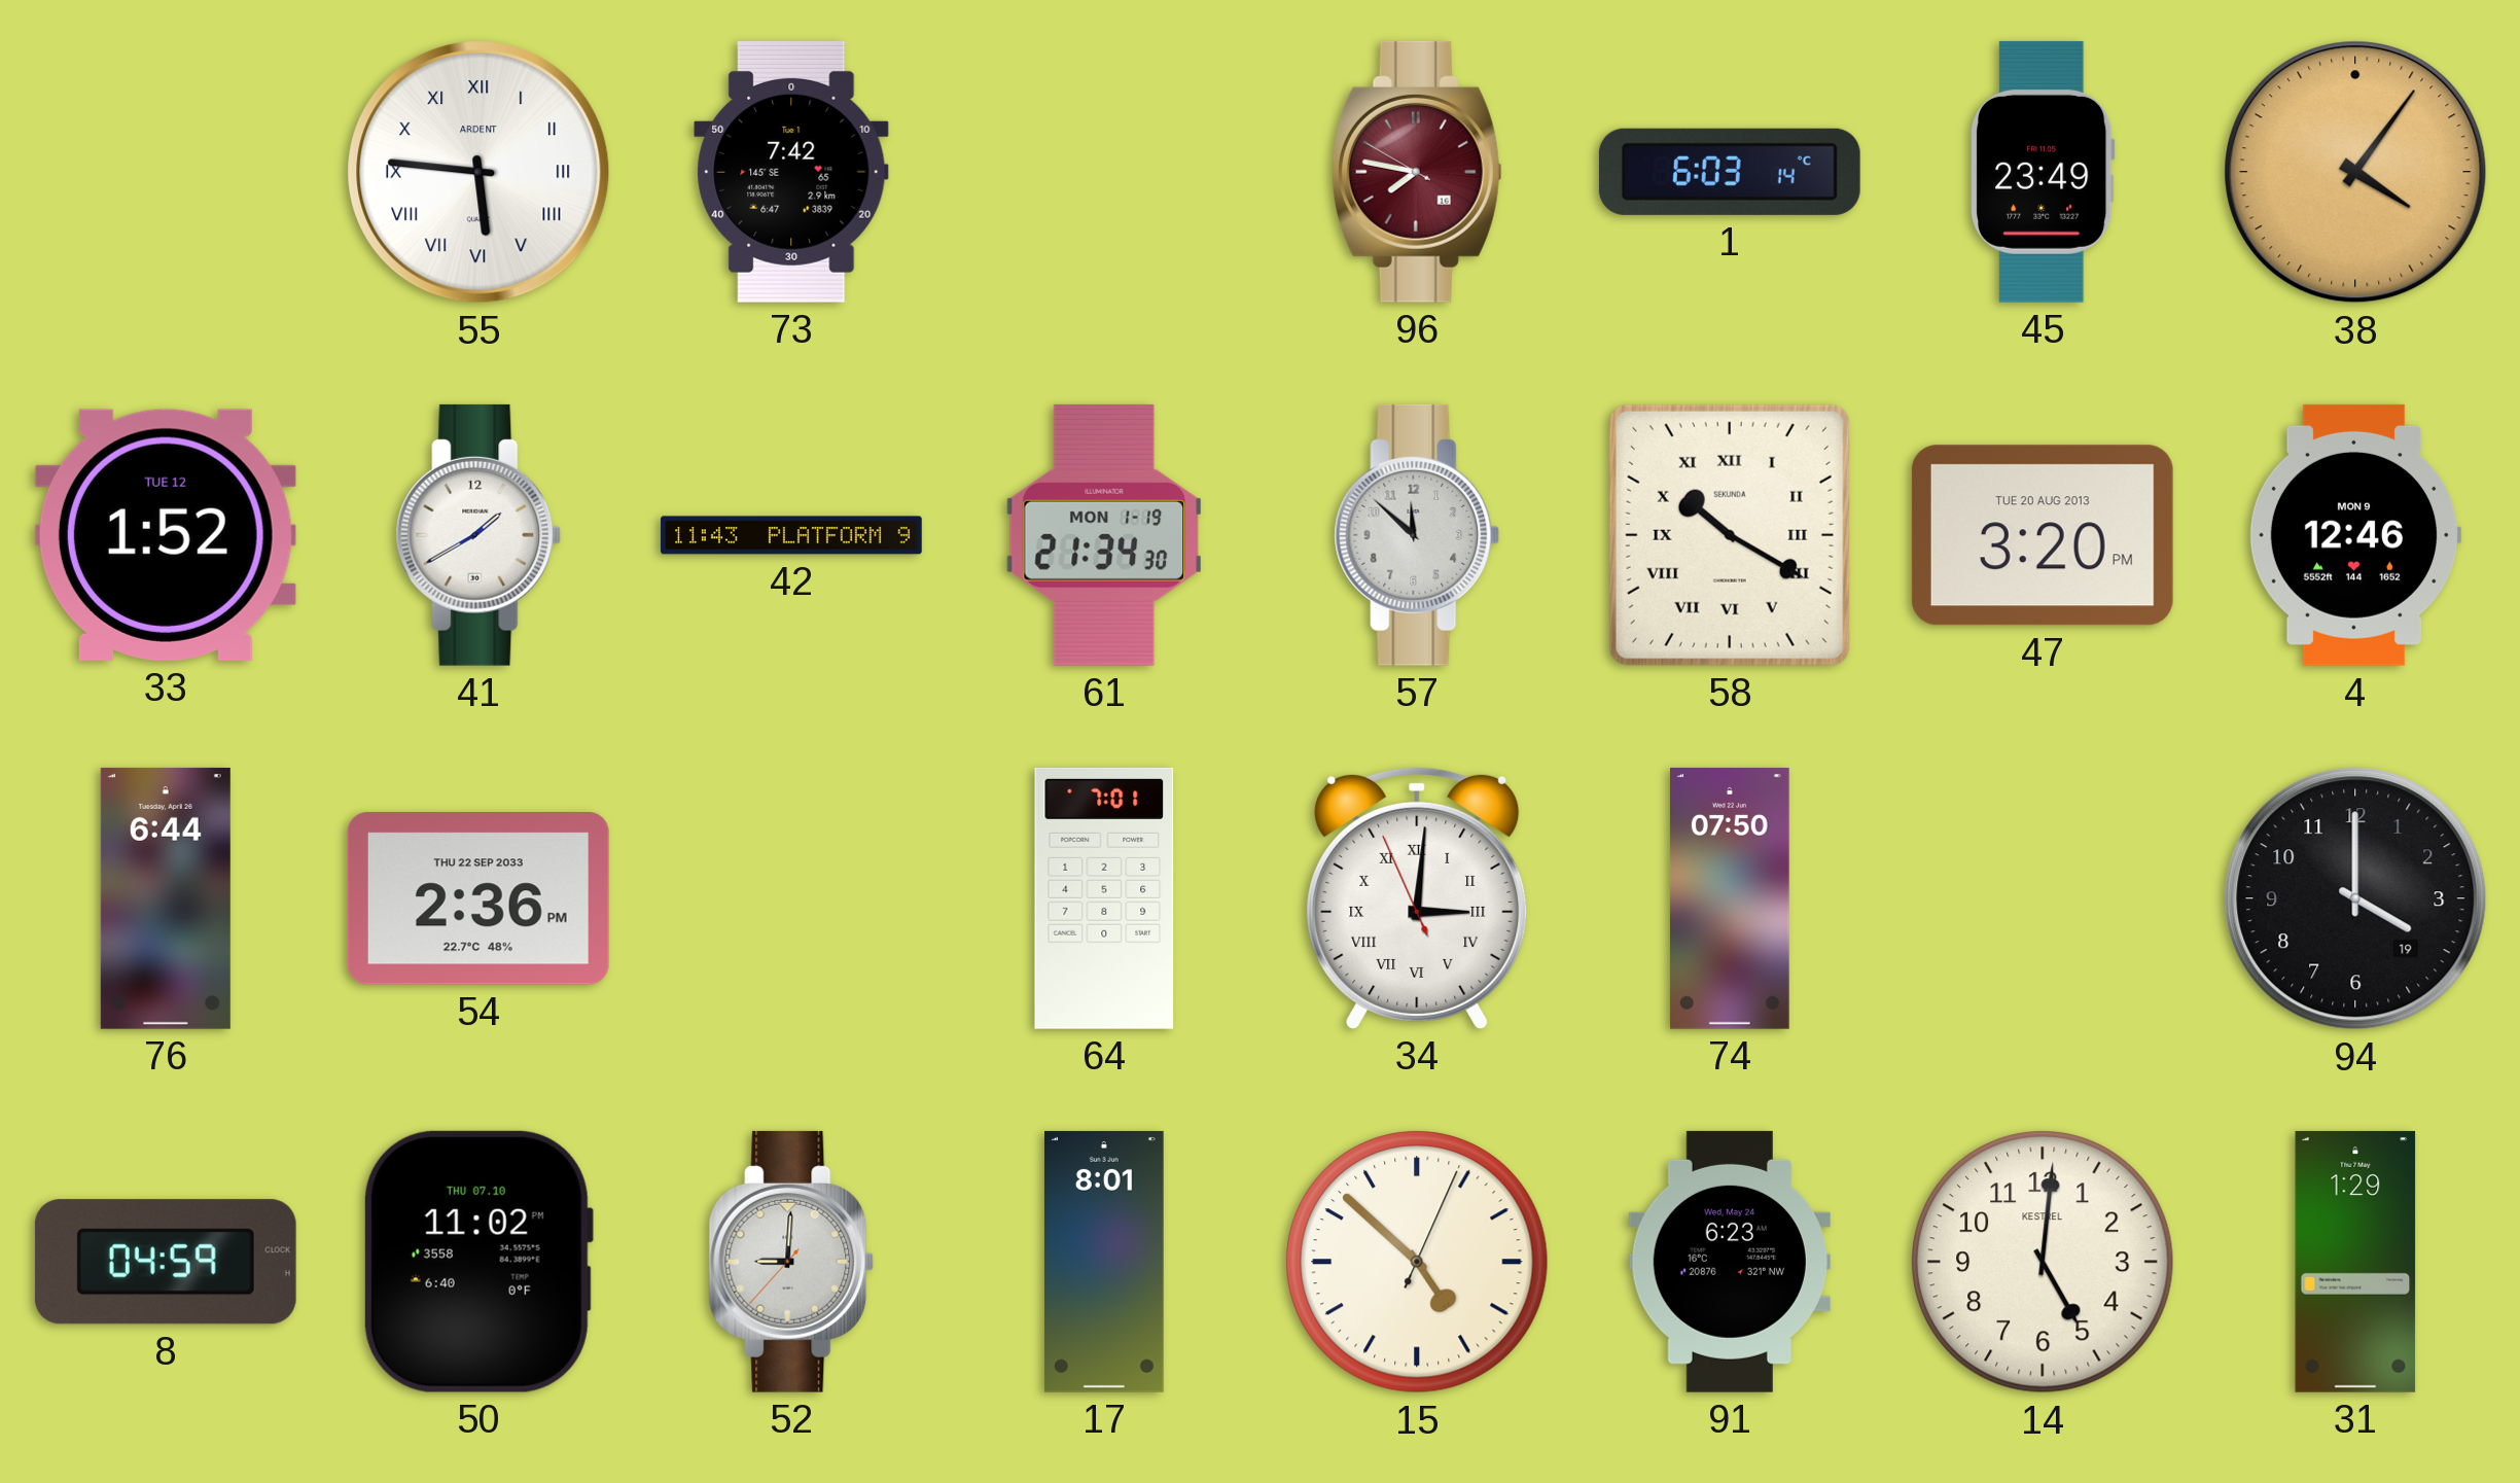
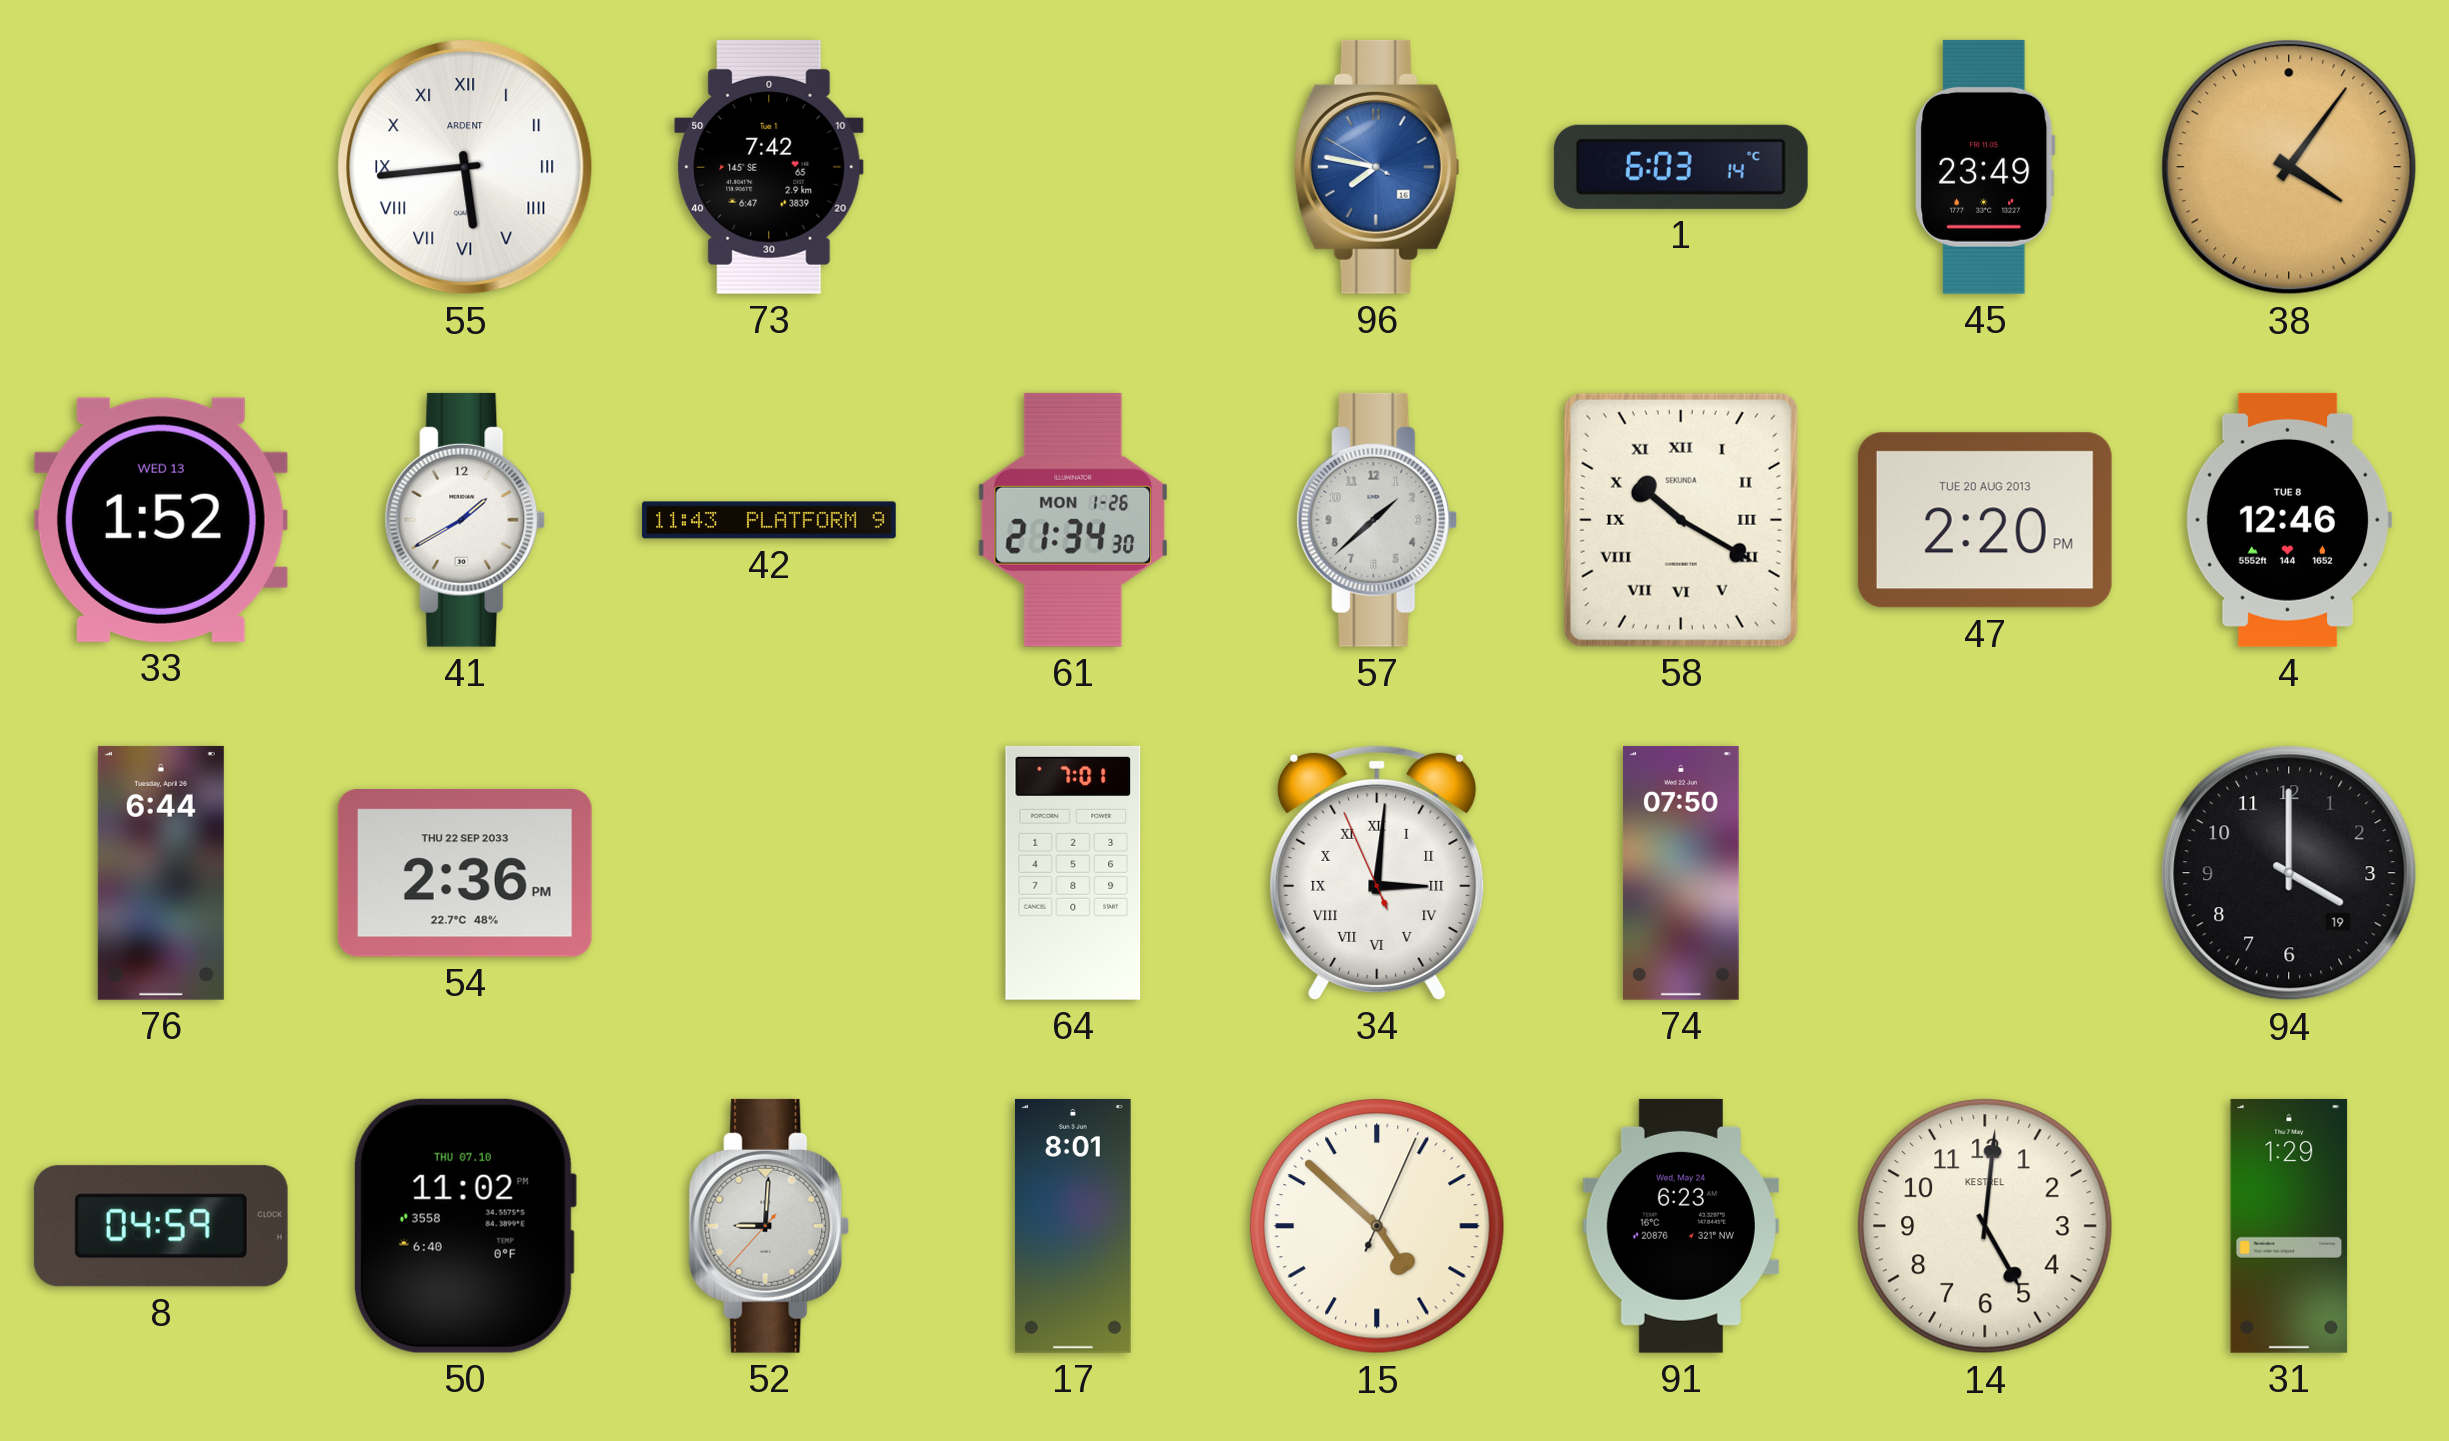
55: 5:46 -> 5:44 (465, 167)
96 dial: burgundy -> blue (1377, 167)
33 date: TUE 12 -> WED 13 (161, 520)
61 date: MON 1-19 -> MON 1-26 (1072, 520)
57: 11:52 -> 1:38 (1377, 520)
47: 3:20 -> 2:20 (1985, 520)
4 date: MON 9 -> TUE 8 (2289, 520)
